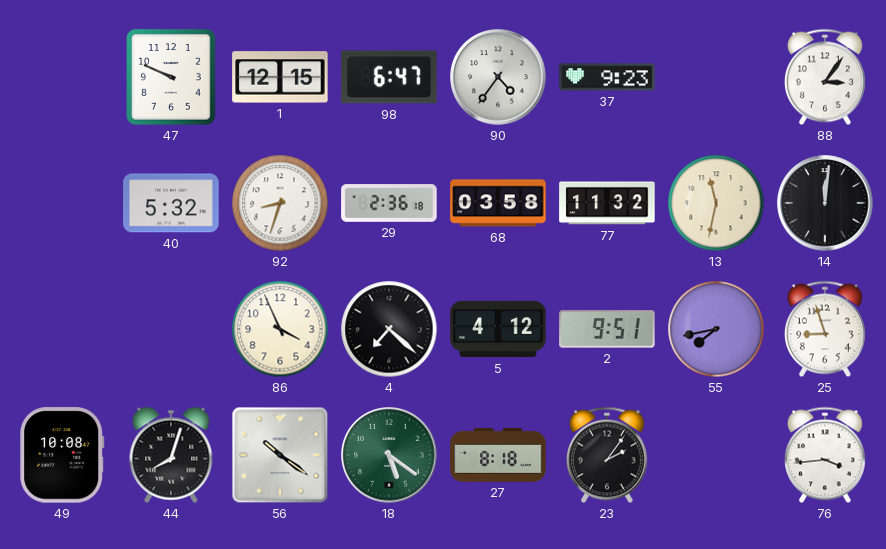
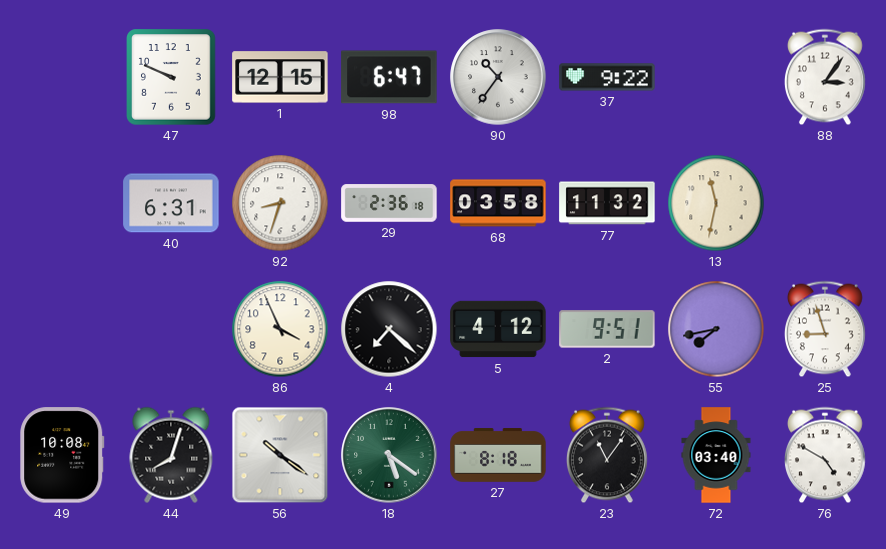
90: 4:36 -> 10:36 (498, 77)
37: 9:23 -> 9:22 (607, 77)
40: 5:32 -> 6:31 (171, 203)
14: 12:01 -> none (825, 203)
23: 2:06 -> 11:06 (607, 455)
72: none -> 03:40 (716, 455)
76: 3:44 -> 4:50 (825, 455)
